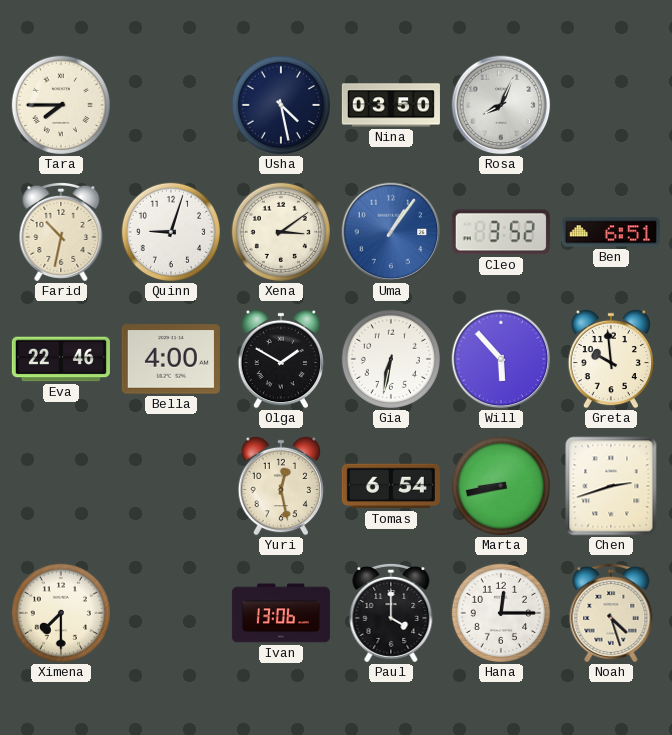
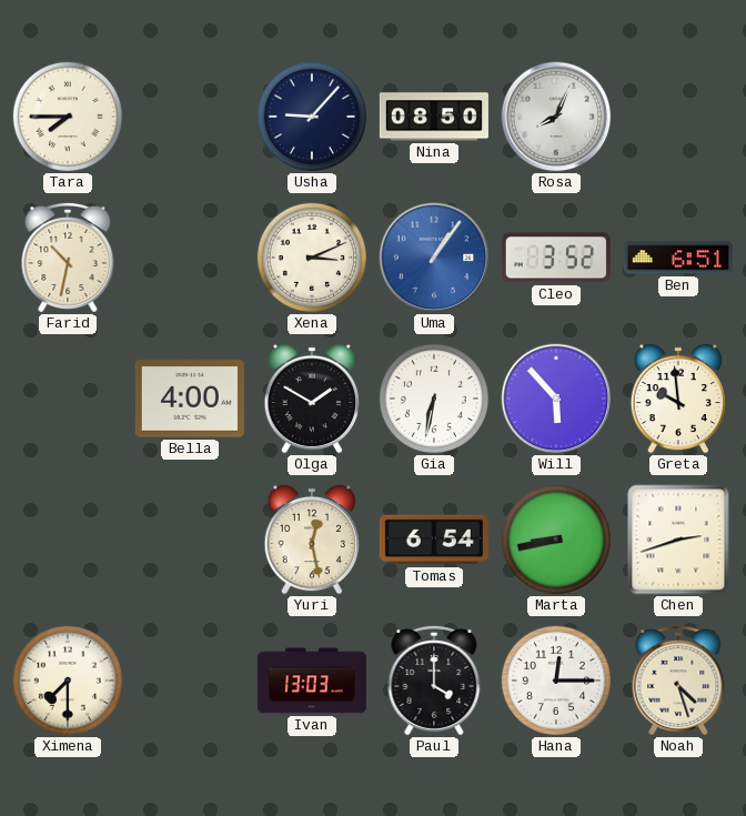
Usha: 4:28 -> 9:07 (312, 117)
Nina: 03:50 -> 08:50 (434, 117)
Quinn: 9:03 -> none (171, 232)
Xena: 3:09 -> 3:11 (312, 258)
Eva: 22:46 -> none (61, 359)
Ivan: 13:06 -> 13:03 (312, 681)
